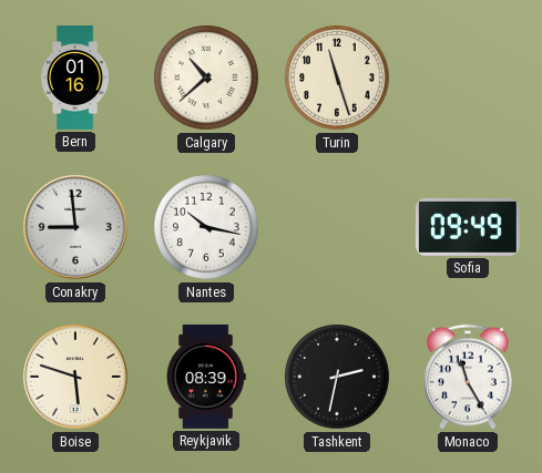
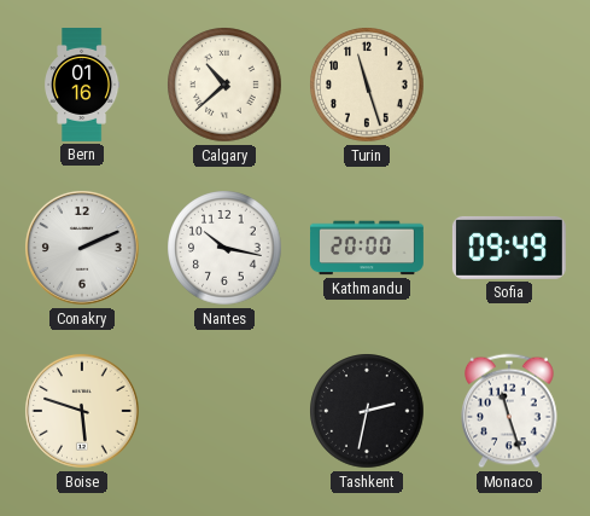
Conakry: 8:59 -> 2:11 (82, 248)
Kathmandu: none -> 20:00 (368, 248)
Reykjavik: 08:39 -> none (206, 377)
Monaco: 11:25 -> 11:27 (509, 411)
